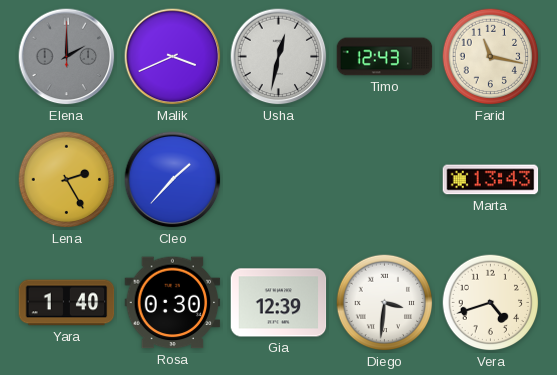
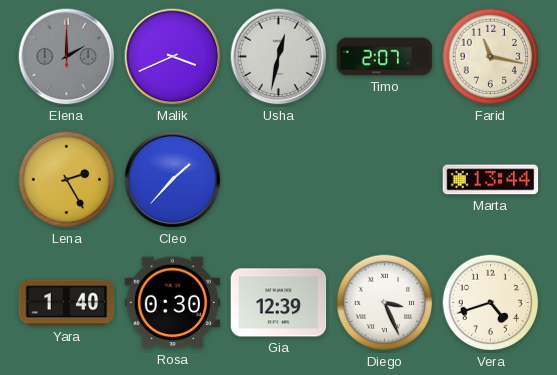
Timo: 12:43 -> 2:07 (385, 57)
Marta: 13:43 -> 13:44 (491, 180)
Diego: 3:31 -> 3:26 (385, 303)
